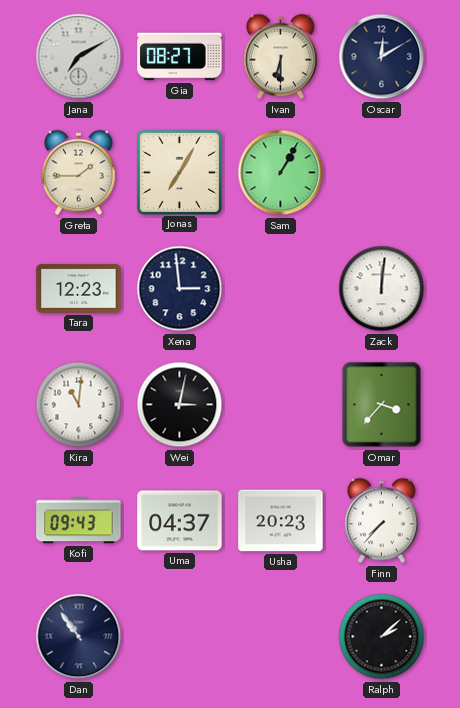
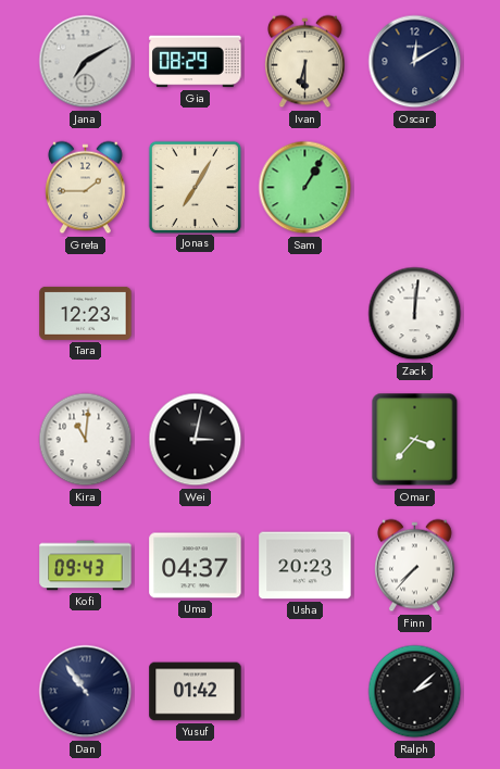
Gia: 08:27 -> 08:29 (196, 62)
Xena: 2:59 -> none (180, 289)
Yusuf: none -> 01:42 (196, 692)
